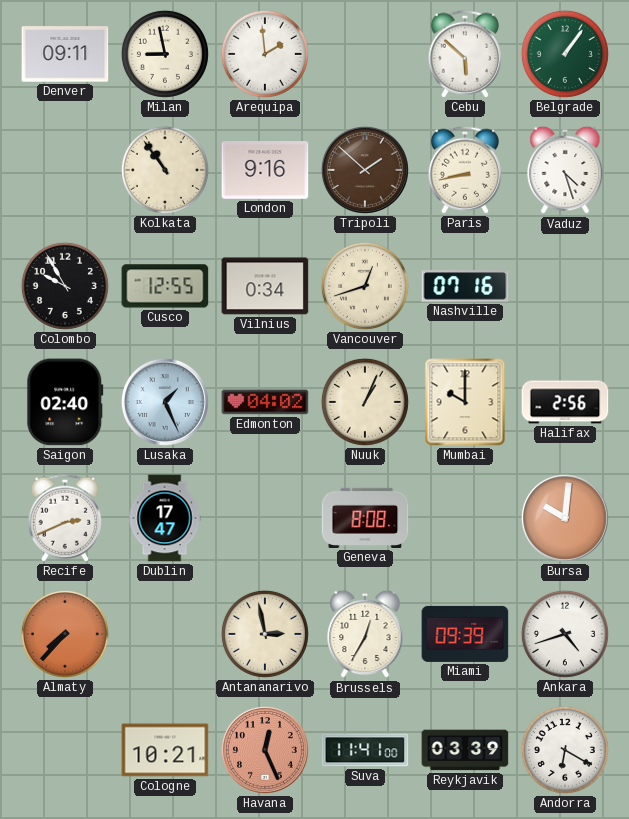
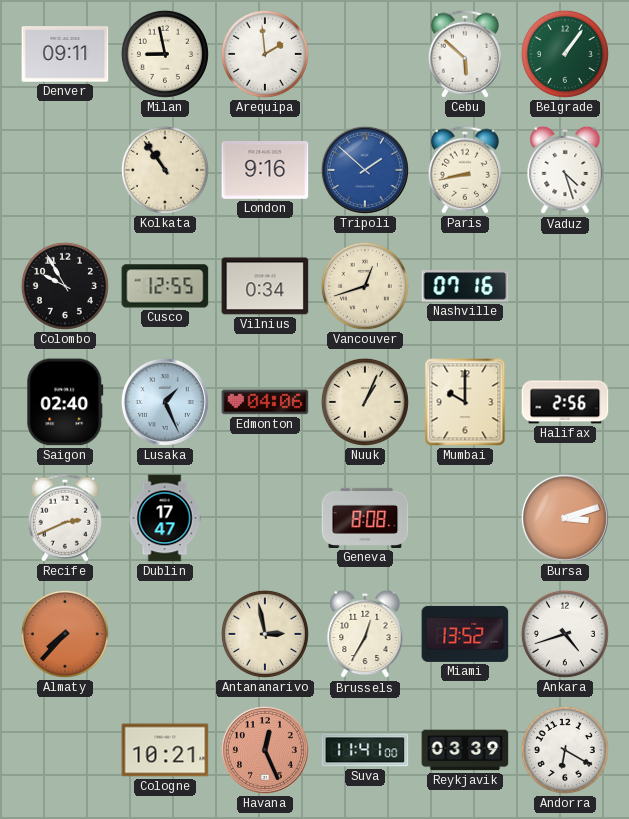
Tripoli dial: brown -> blue (365, 170)
Edmonton: 04:02 -> 04:06 (265, 402)
Bursa: 10:01 -> 3:12 (565, 518)
Miami: 09:39 -> 13:52 (465, 634)
